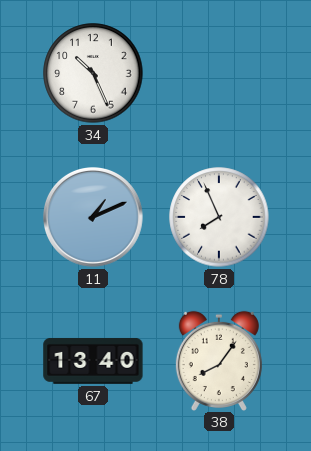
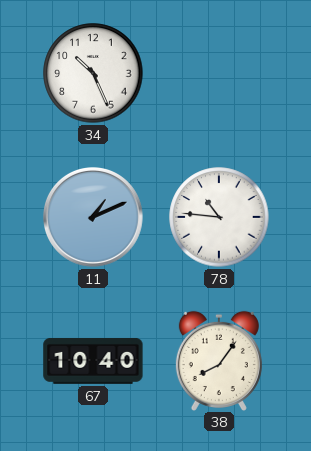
78: 7:56 -> 10:46 (219, 217)
67: 13:40 -> 10:40 (93, 361)
